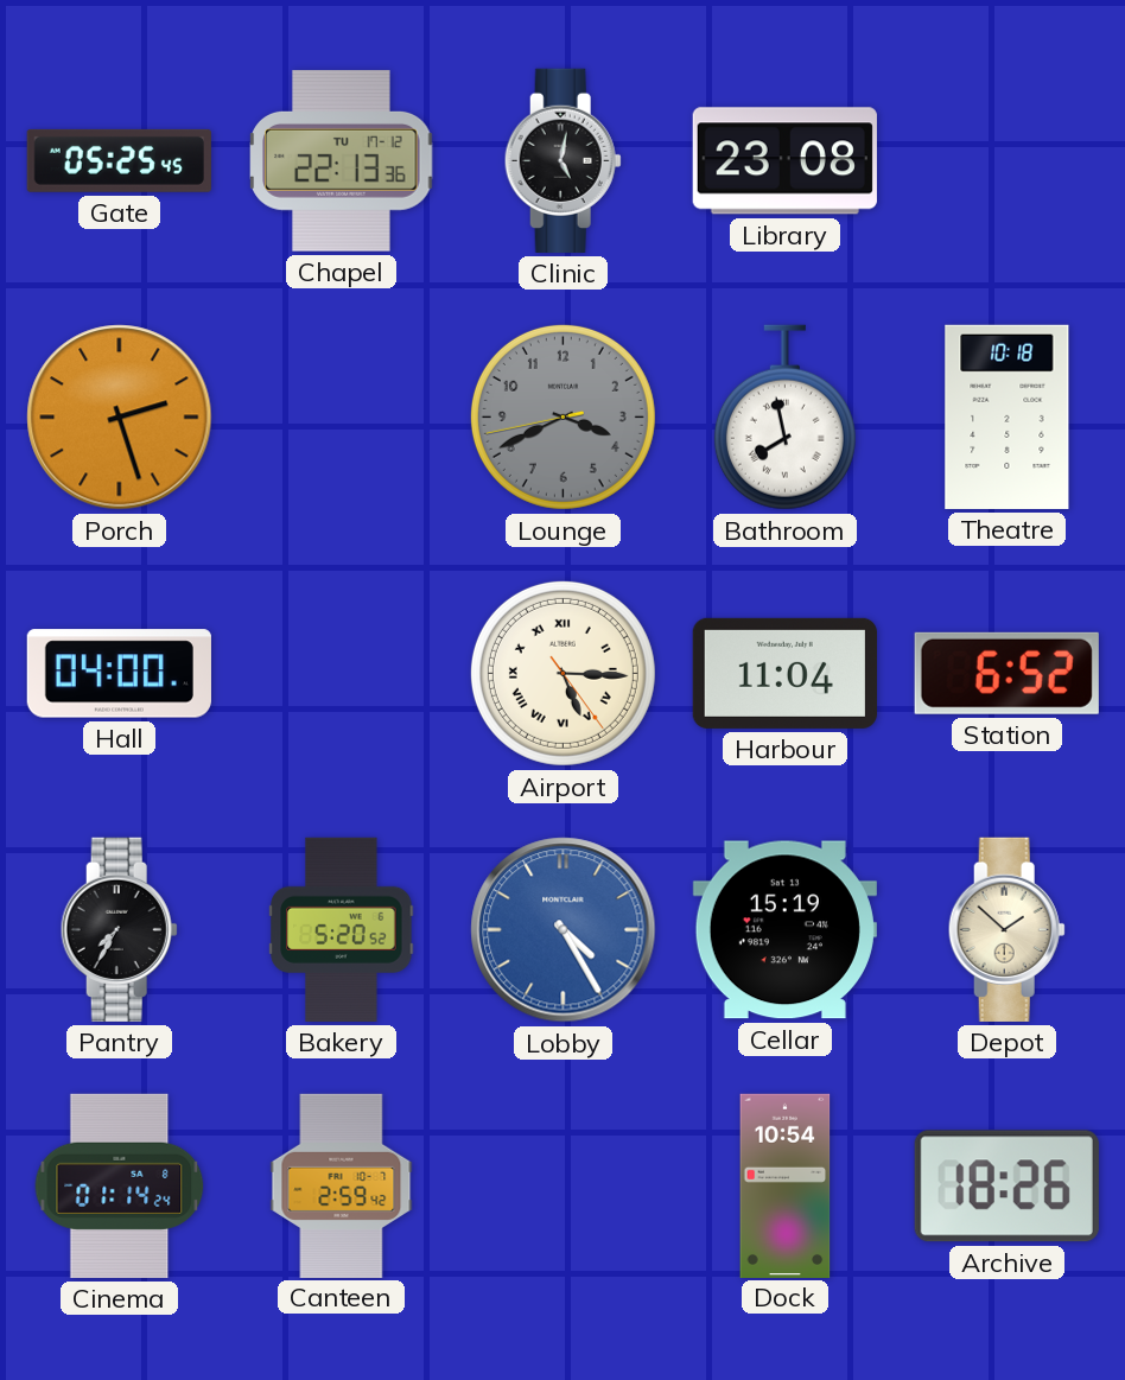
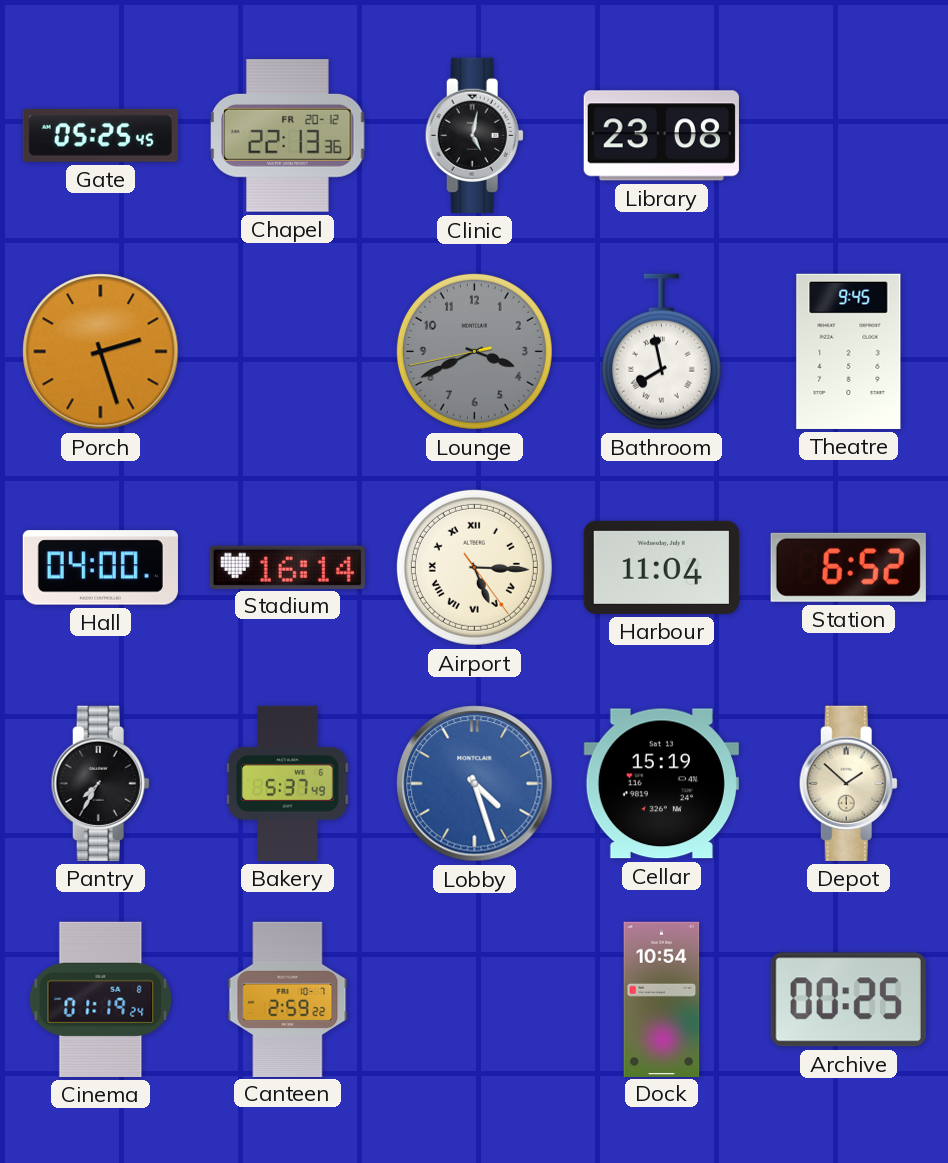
Chapel date: TU 17-12 -> FR 20-12 (288, 136)
Theatre: 10:18 -> 9:45 (849, 351)
Stadium: none -> 16:14 (287, 567)
Bakery: 5:20 -> 5:37 (288, 783)
Lobby: 4:25 -> 4:27 (475, 784)
Cinema: 01:14 -> 01:19 (101, 999)
Canteen: 2:59:42 -> 2:59:22 (288, 999)
Archive: 18:26 -> 00:25 (848, 1000)
